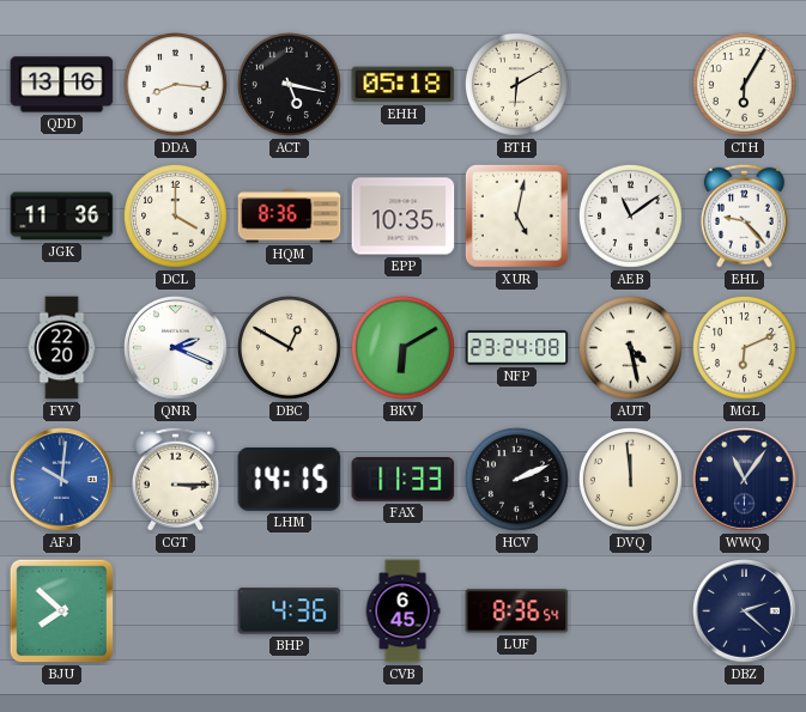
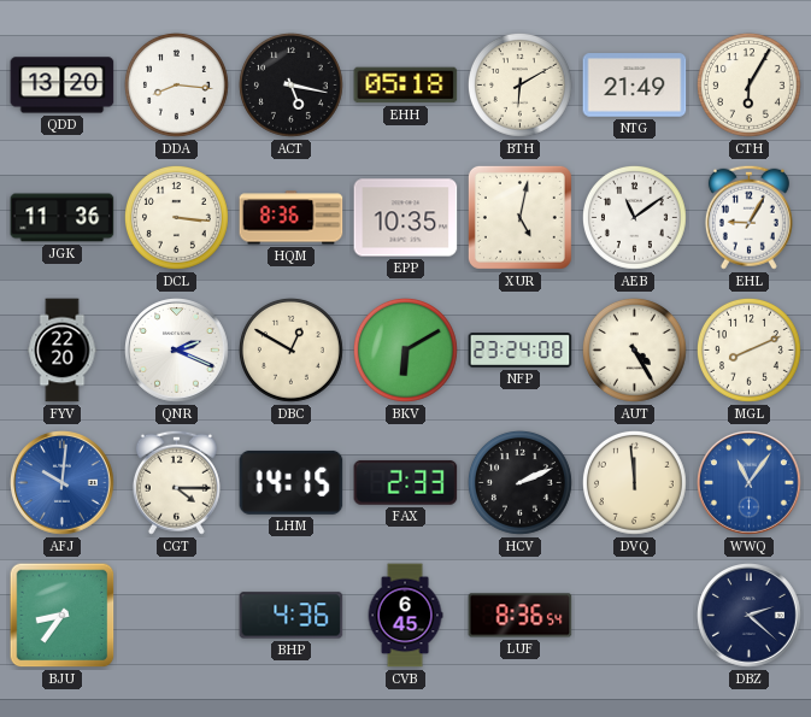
QDD: 13:16 -> 13:20 (63, 86)
NTG: none -> 21:49 (635, 86)
DCL: 4:00 -> 3:16 (176, 217)
EHL: 9:23 -> 9:05 (748, 217)
AUT: 4:28 -> 4:25 (634, 349)
MGL: 6:11 -> 8:11 (748, 349)
CGT: 3:15 -> 4:15 (176, 482)
FAX: 11:33 -> 2:33 (406, 482)
WWQ dial: navy -> blue (750, 483)
BJU: 7:52 -> 8:36 (63, 616)
